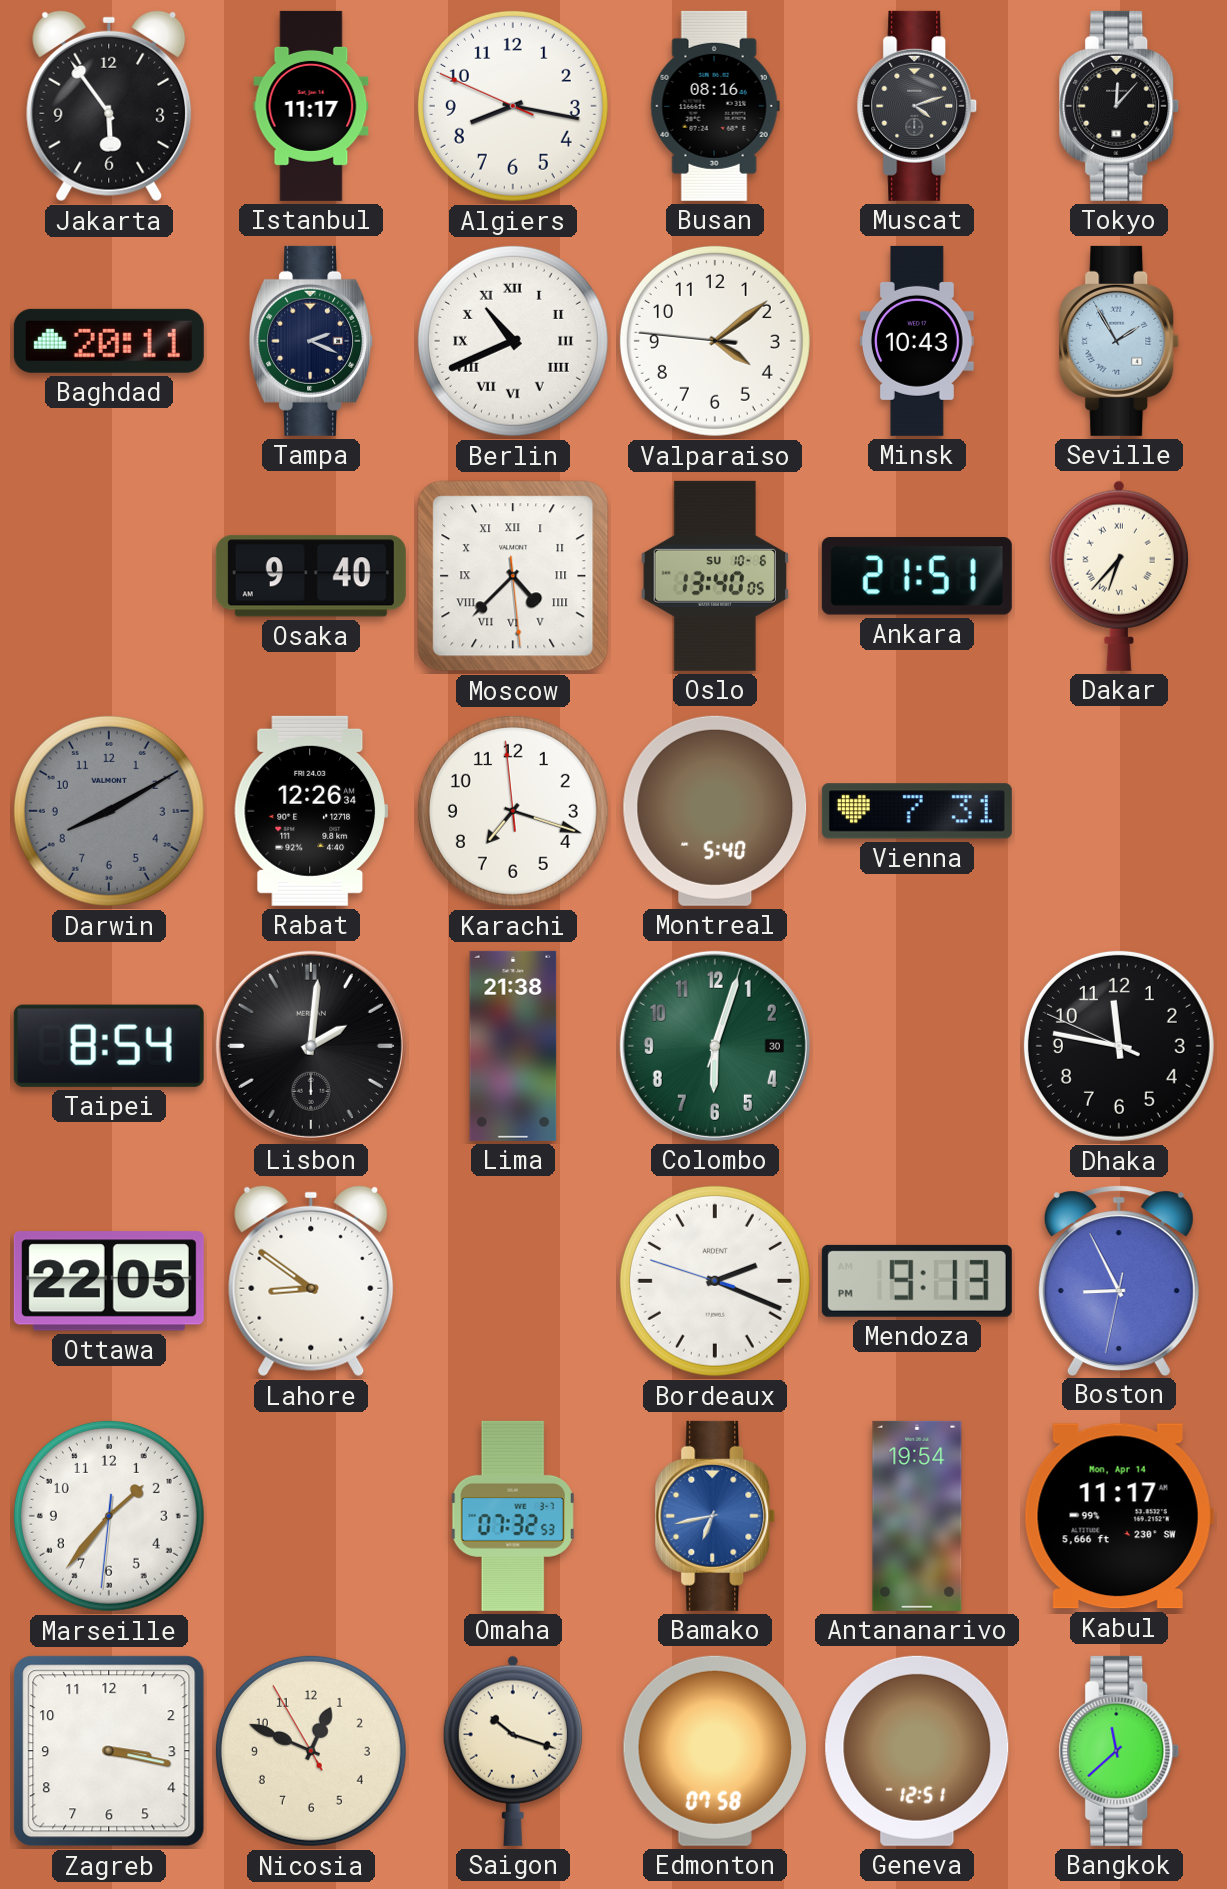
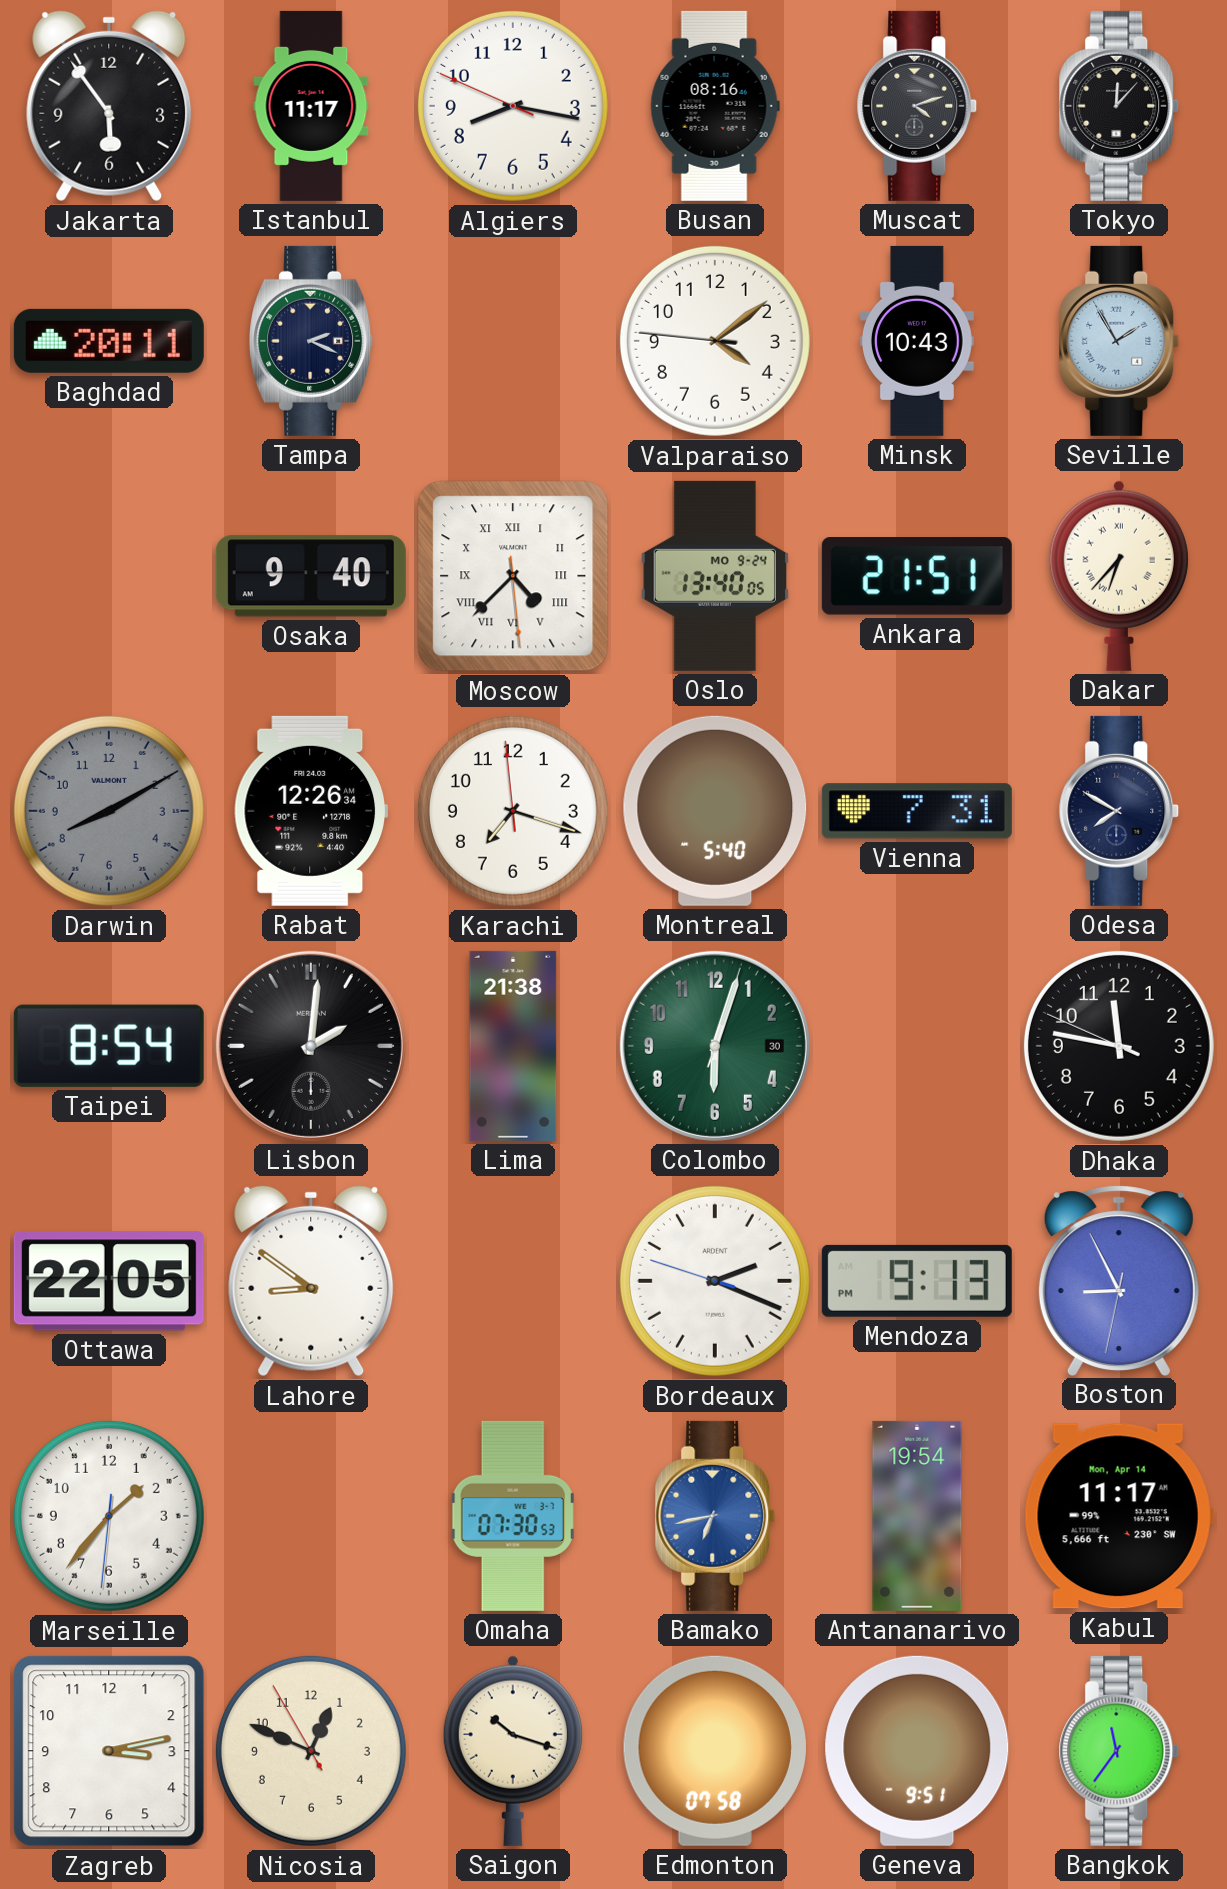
Berlin: 10:41 -> none (513, 341)
Oslo date: SU 10-6 -> MO 9-24 (715, 576)
Odesa: none -> 7:50 (1119, 811)
Omaha: 07:32 -> 07:30 (513, 1516)
Zagreb: 3:17 -> 3:13 (109, 1751)
Geneva: 12:51 -> 9:51 (917, 1751)
Bangkok: 11:38 -> 11:36 (1119, 1751)
